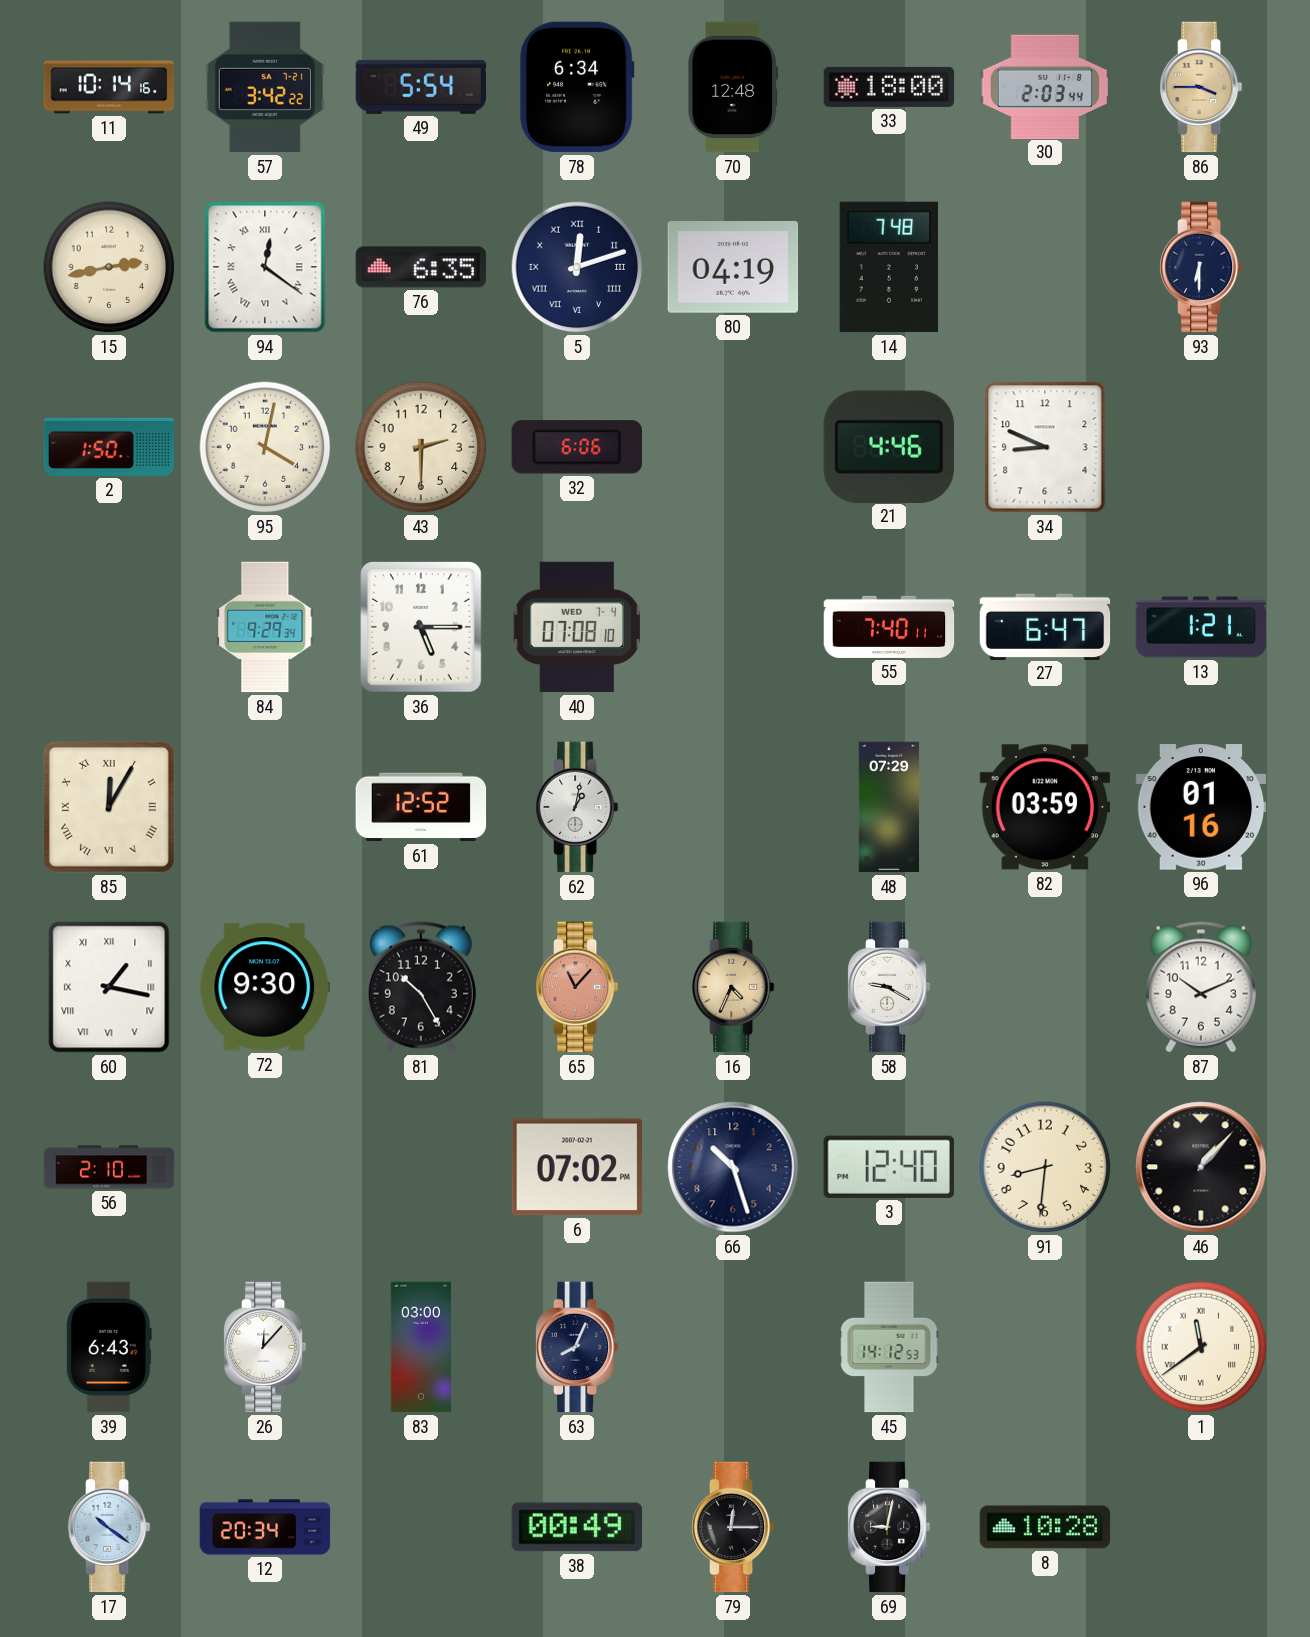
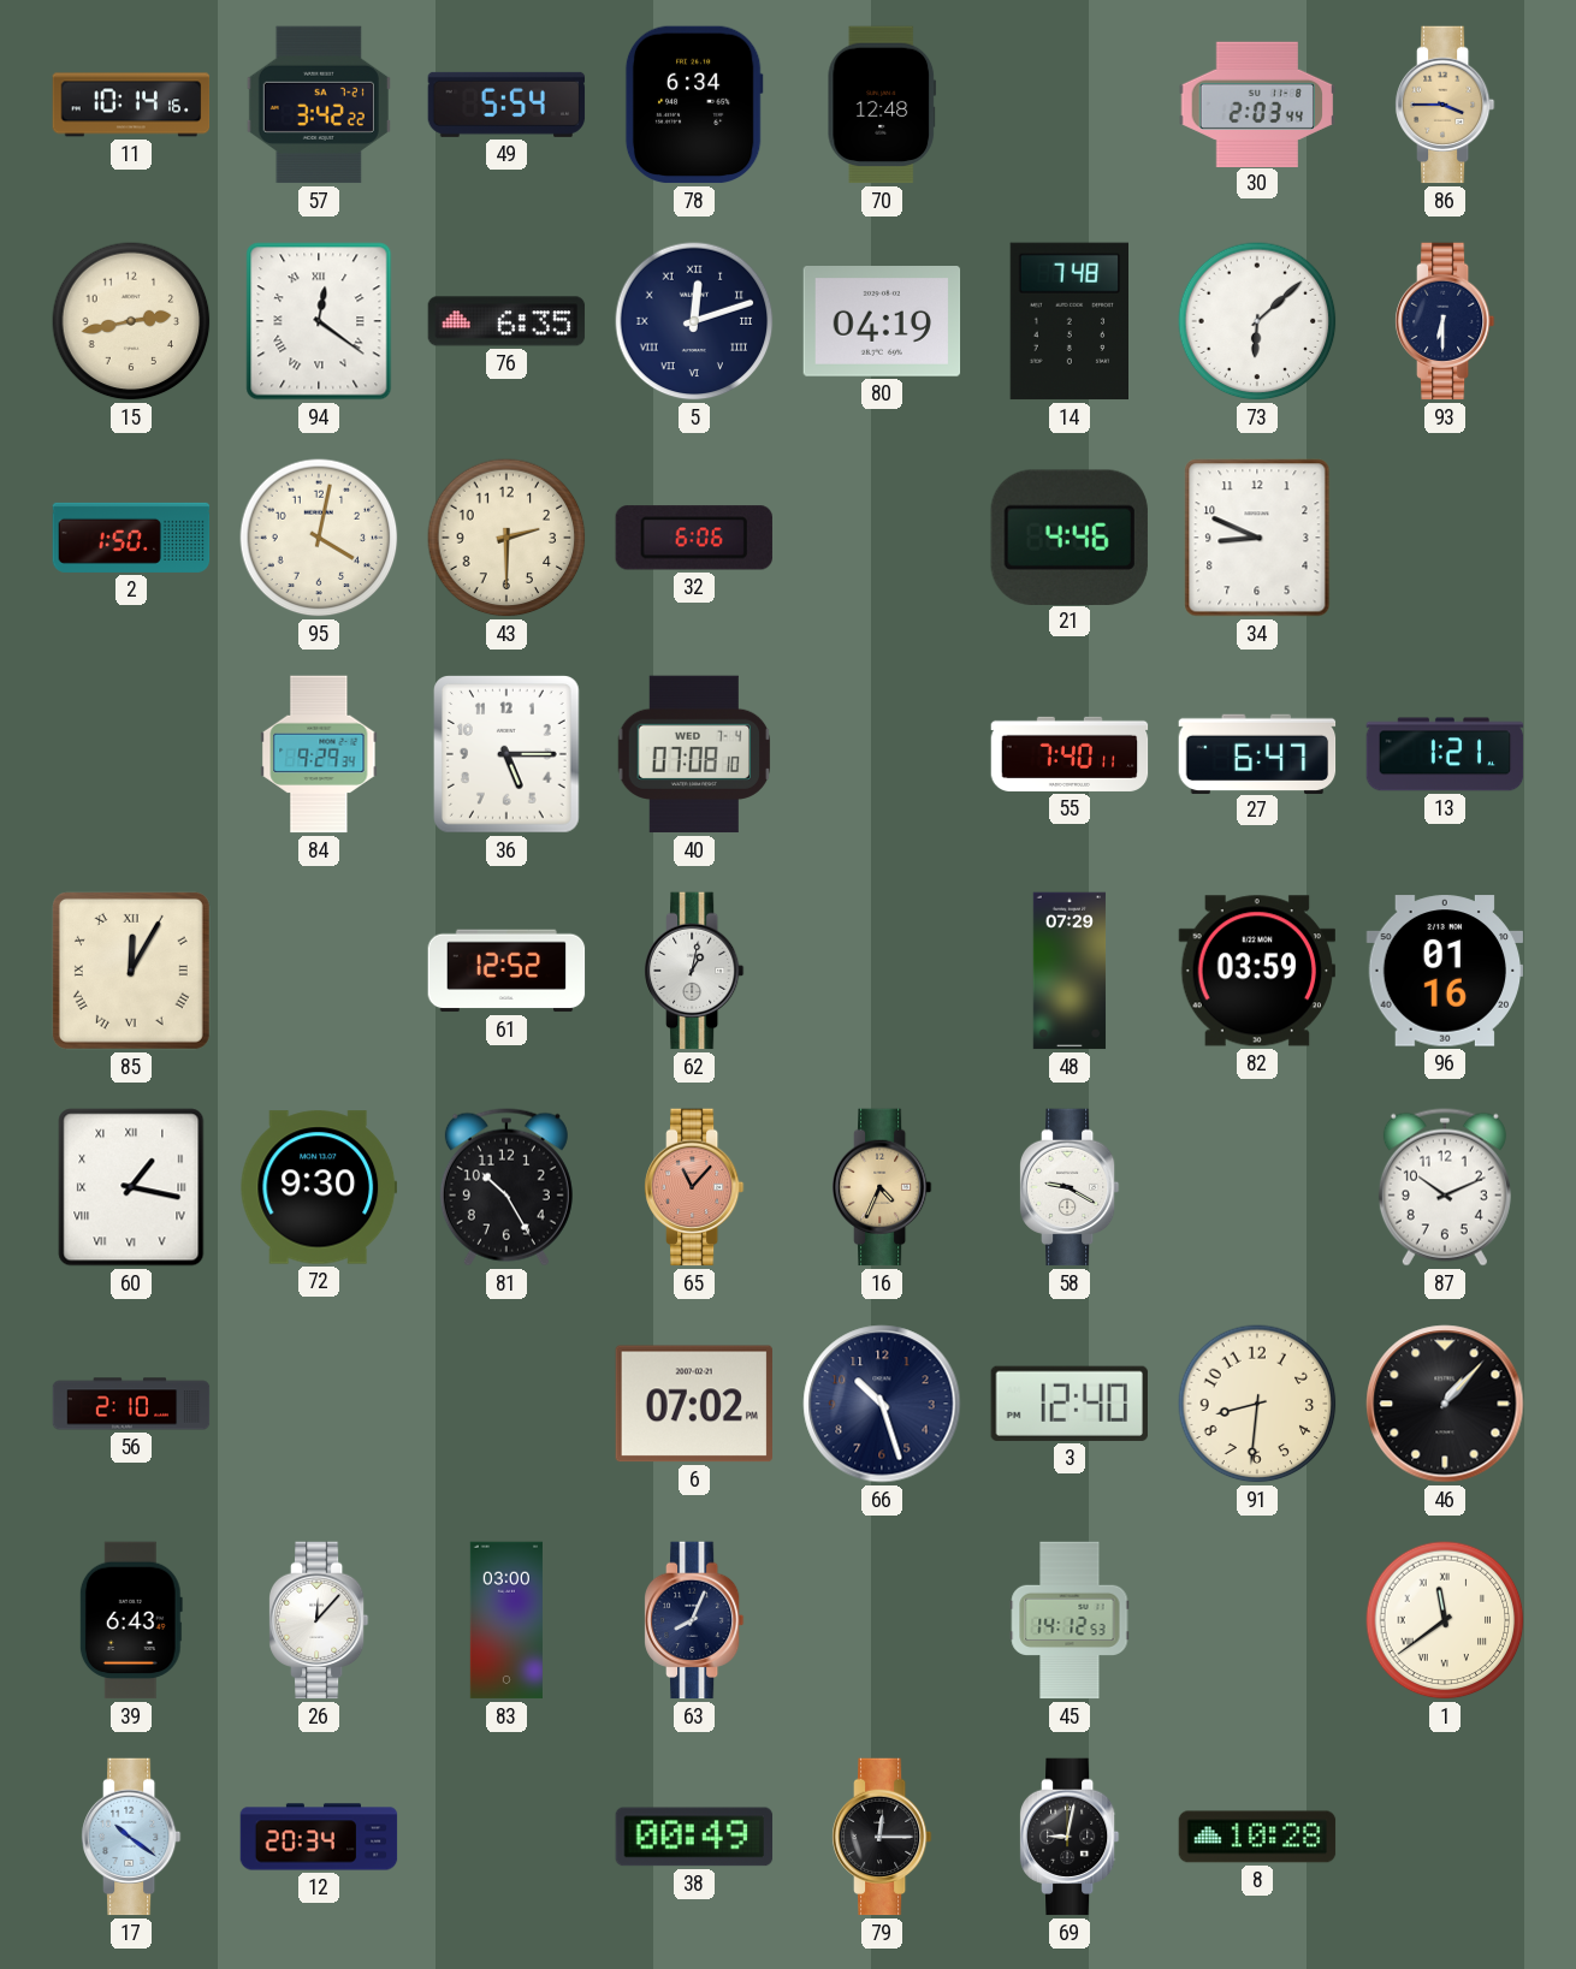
33: 18:00 -> none (889, 87)
73: none -> 6:08 (1257, 321)
